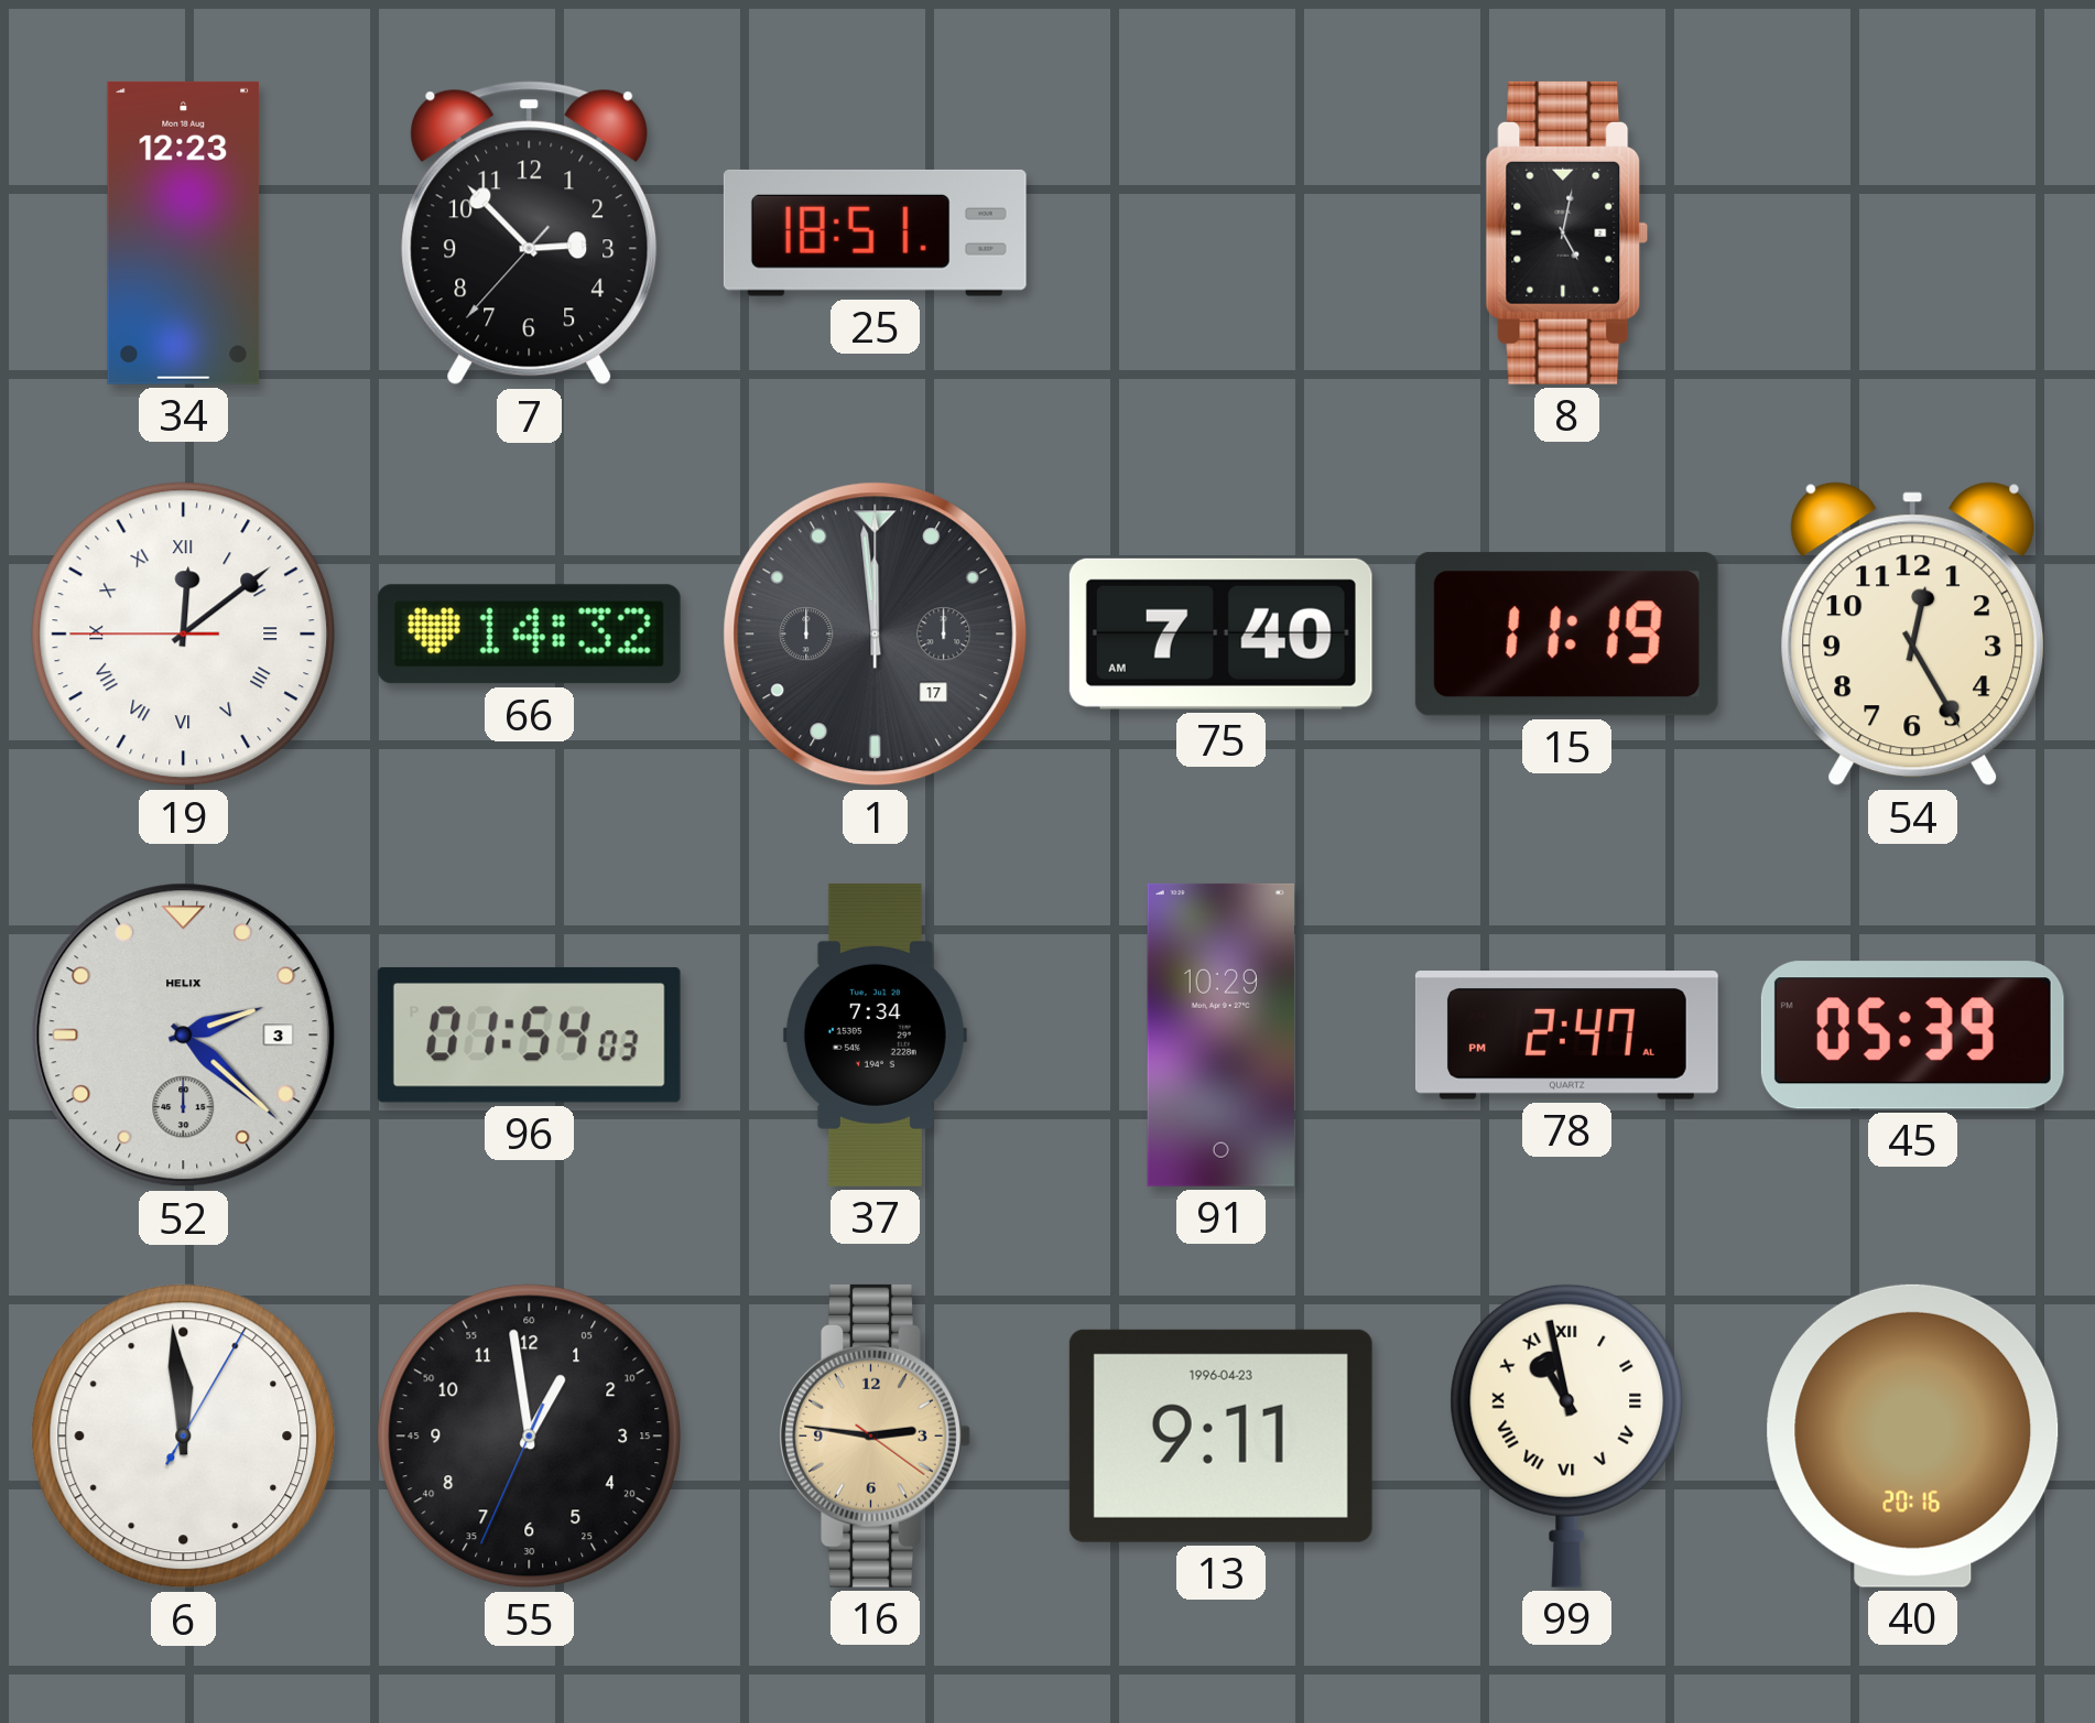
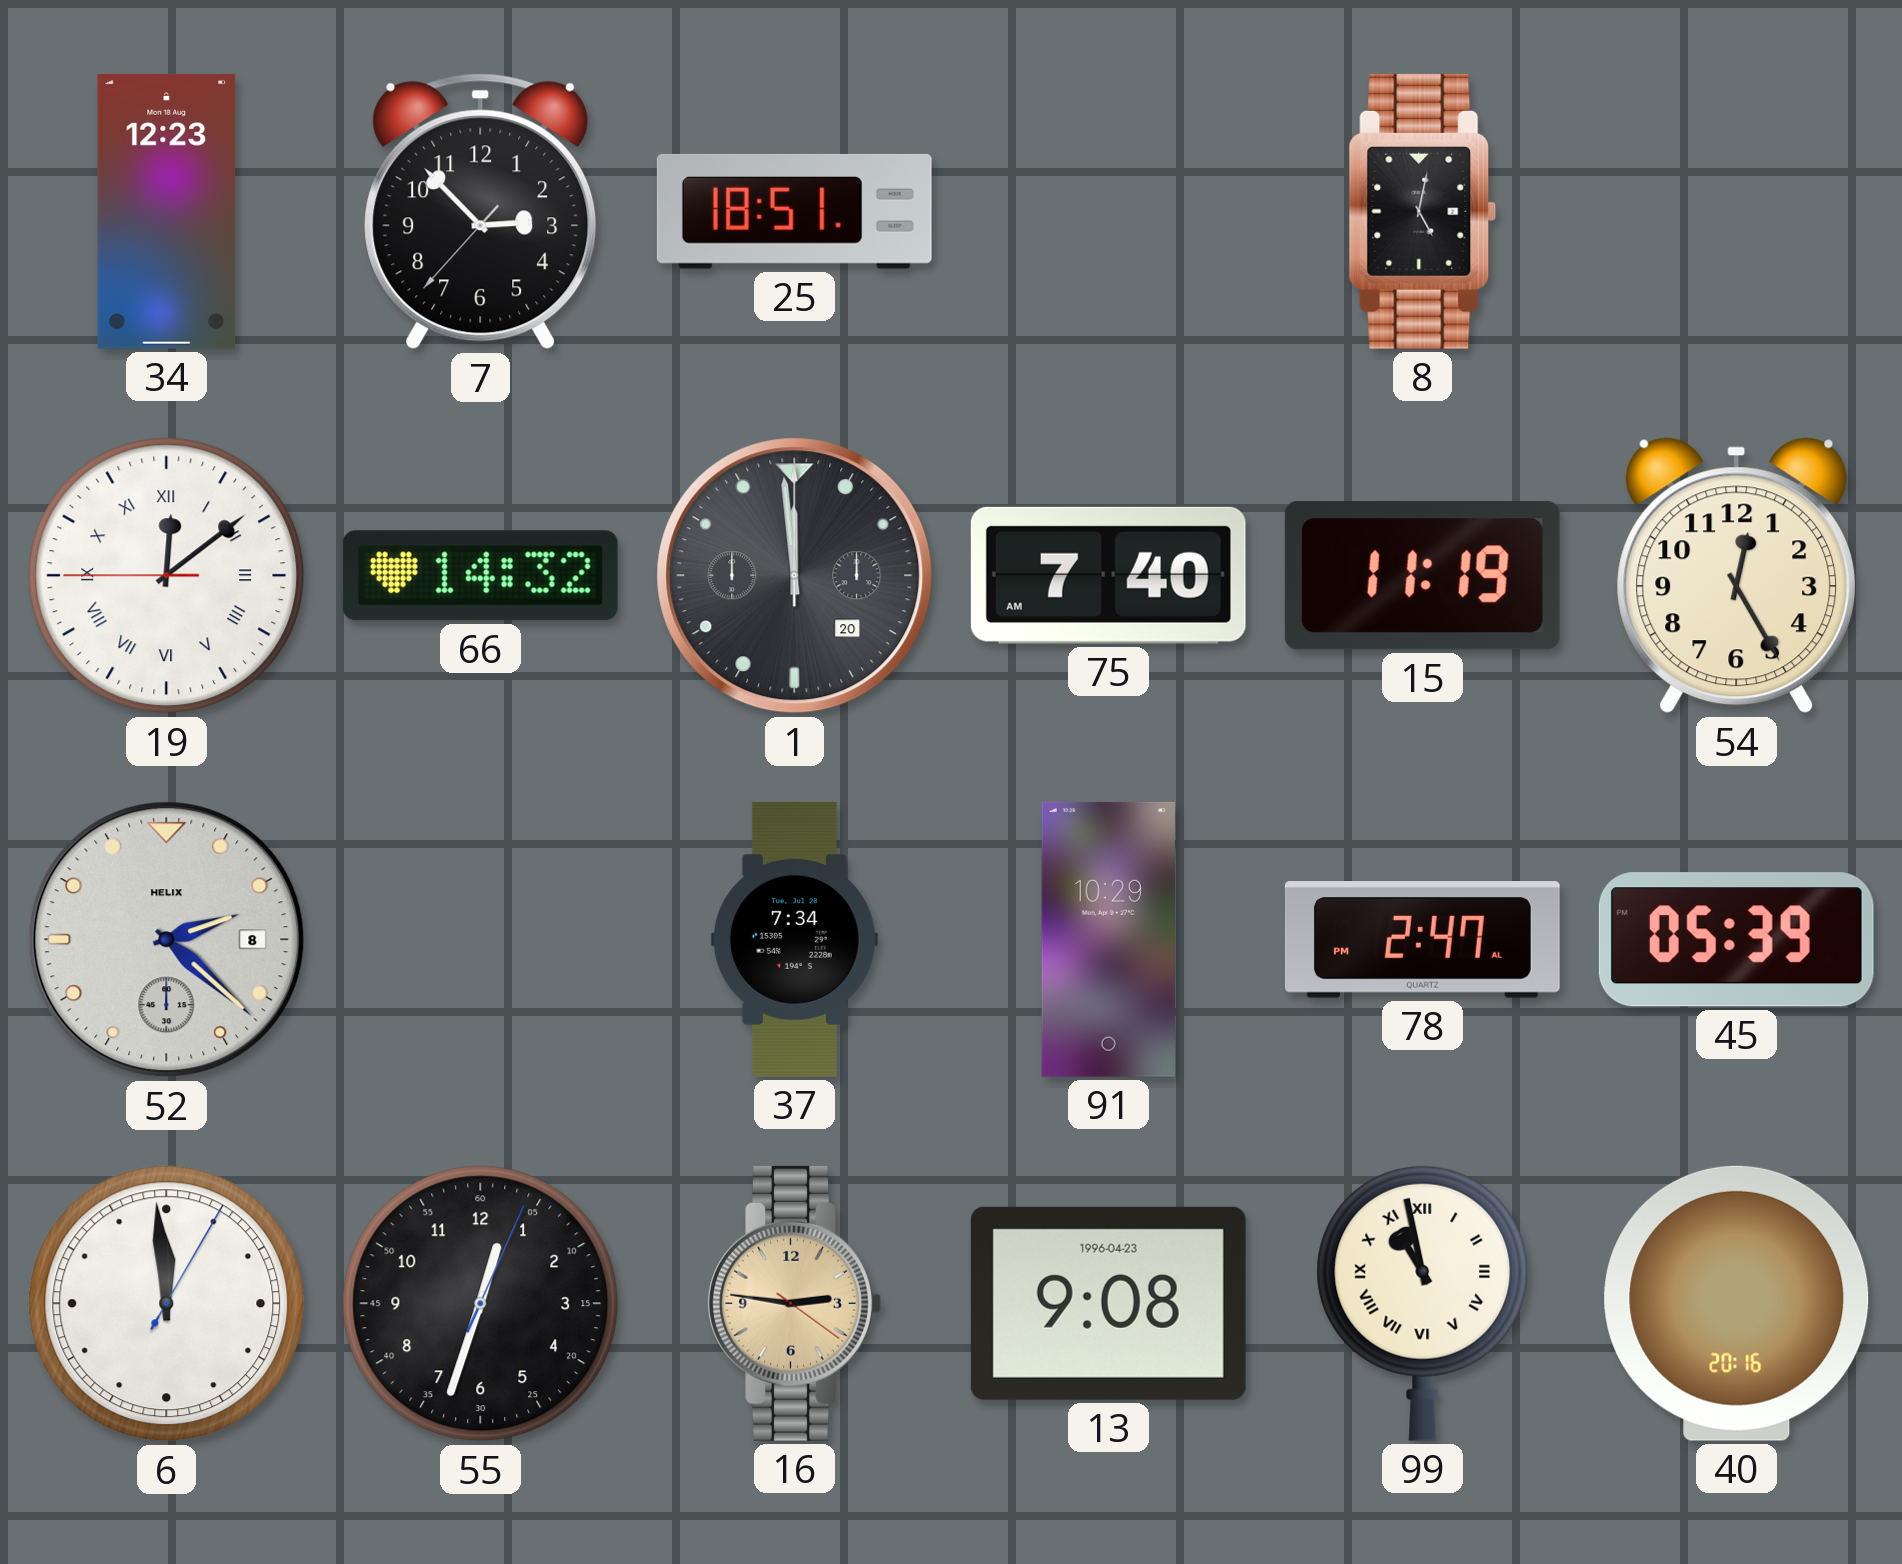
1 date: 17 -> 20 (795, 576)
52 date: 3 -> 8 (167, 940)
96: 01:54 -> none (529, 1034)
55: 12:58 -> 12:33 (481, 1304)
13: 9:11 -> 9:08 (1108, 1303)
